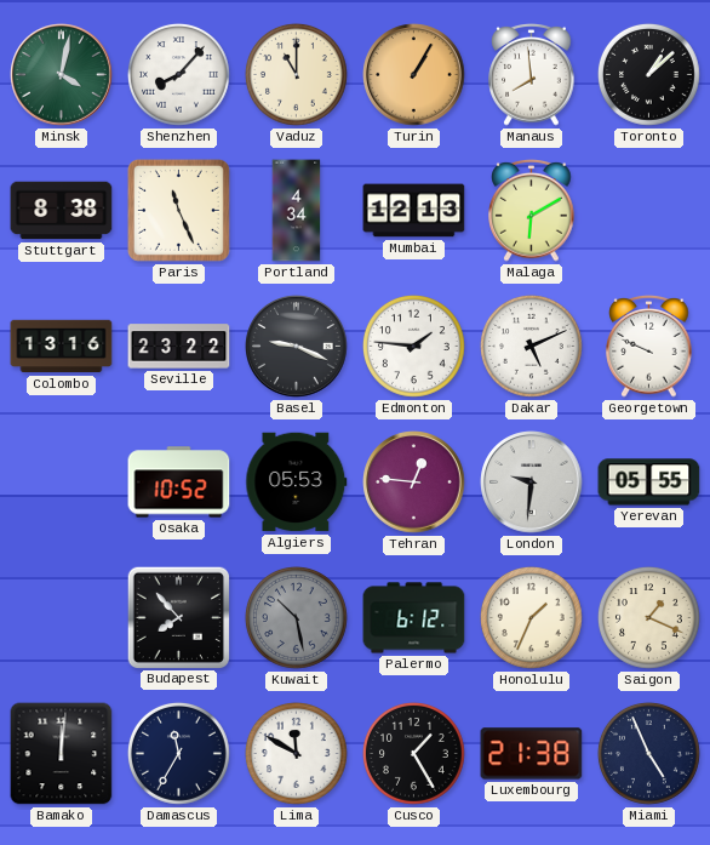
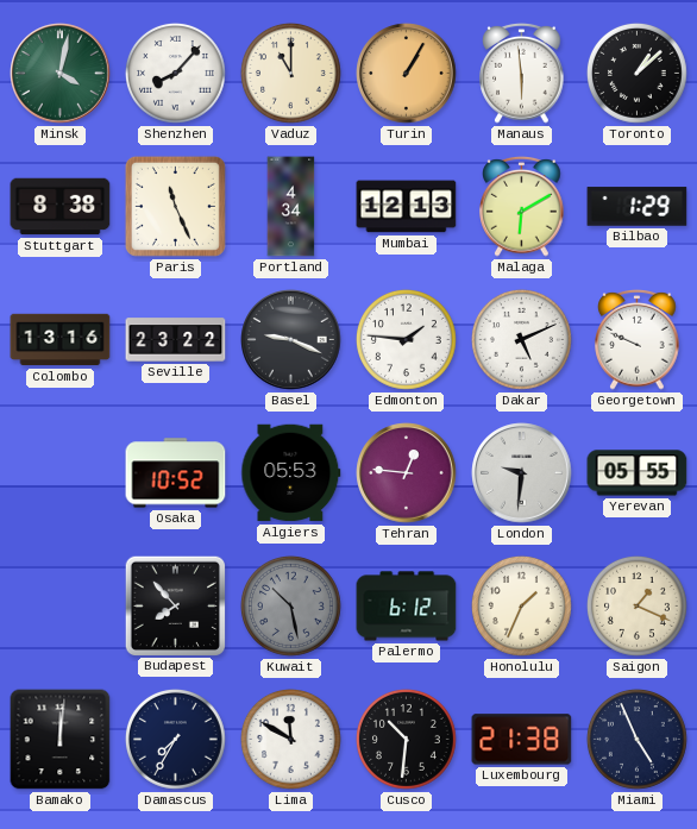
Manaus: 7:59 -> 5:59 (522, 74)
Bilbao: none -> 1:29 (638, 207)
Damascus: 11:35 -> 7:35 (176, 740)
Cusco: 1:25 -> 10:31 (407, 740)
